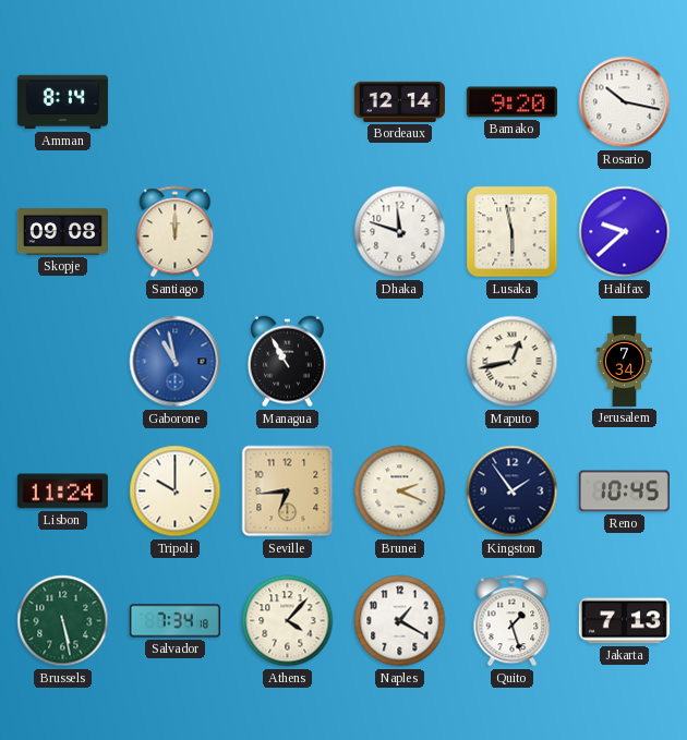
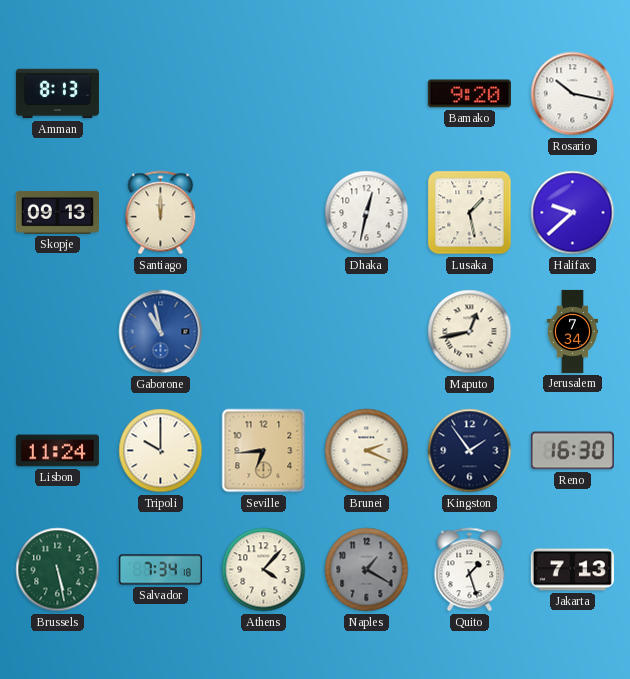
Amman: 8:14 -> 8:13 (57, 94)
Bordeaux: 12:14 -> none (399, 101)
Skopje: 09:08 -> 09:13 (57, 212)
Dhaka: 11:48 -> 12:32 (367, 213)
Lusaka: 5:58 -> 1:28 (470, 213)
Managua: 10:55 -> none (287, 362)
Reno: 10:45 -> 16:30 (572, 451)
Naples dial: white -> grey (367, 570)
